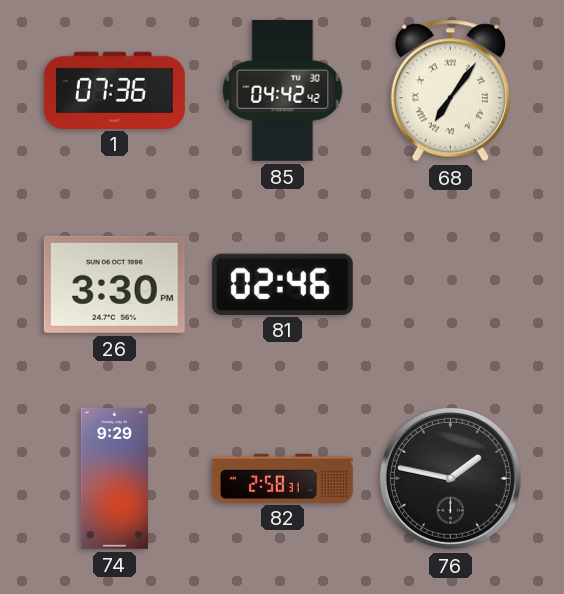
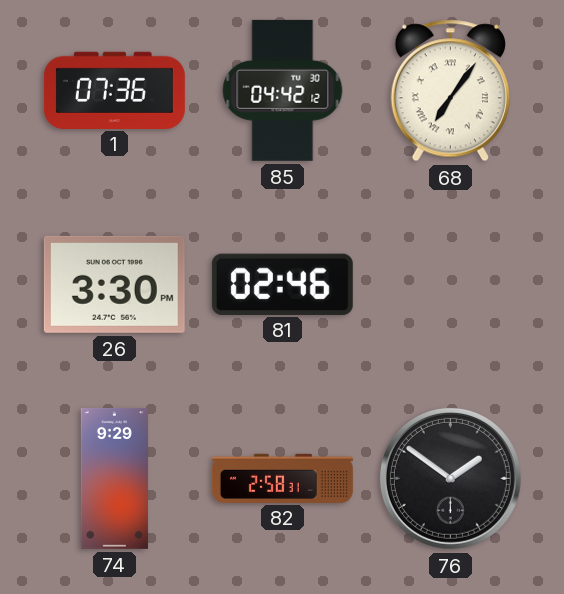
85: 04:42:42 -> 04:42:12 (283, 90)
76: 1:47 -> 1:51 (450, 478)
